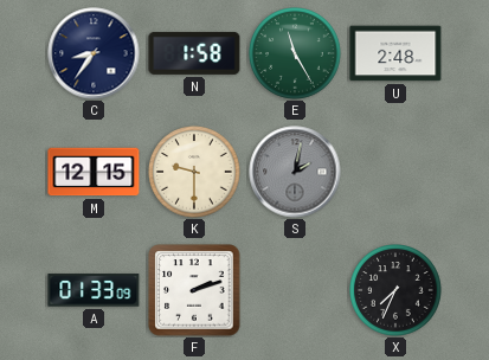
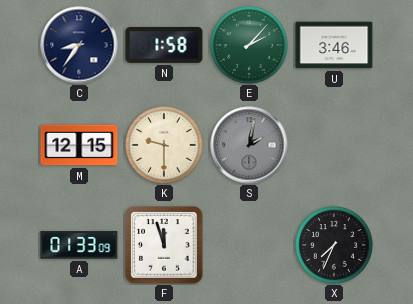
E: 11:25 -> 2:07 (249, 45)
U: 2:48 -> 3:46 (334, 45)
F: 2:12 -> 11:57 (164, 245)
